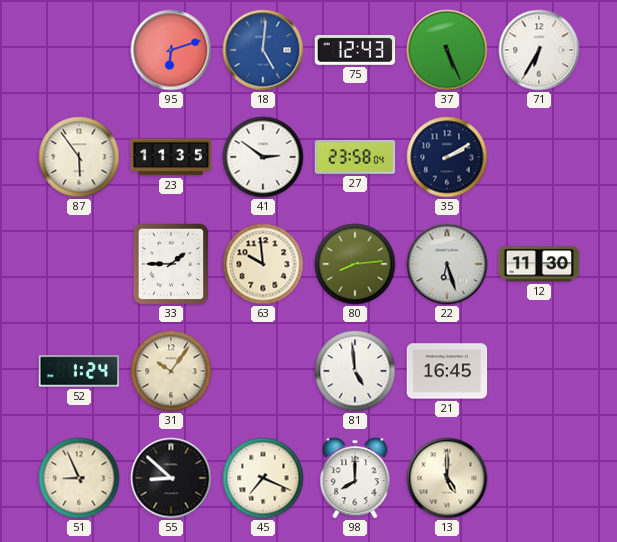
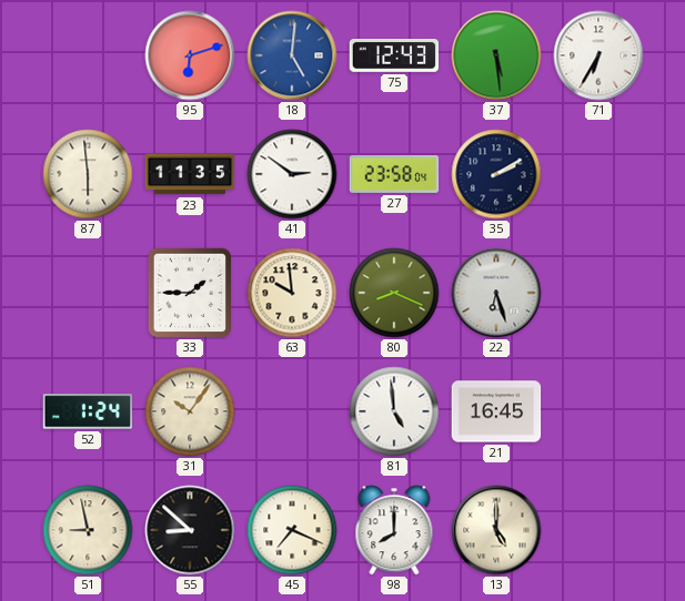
37: 5:26 -> 5:29 (496, 55)
87: 5:54 -> 5:59 (88, 174)
80: 8:14 -> 8:19 (394, 293)
12: 11:30 -> none (539, 264)
51: 8:56 -> 8:58 (88, 530)
